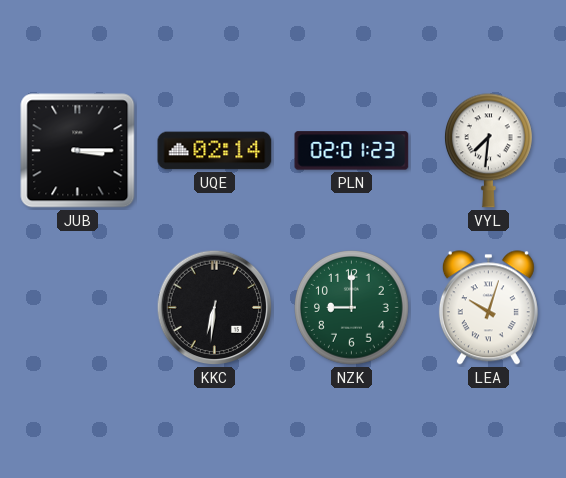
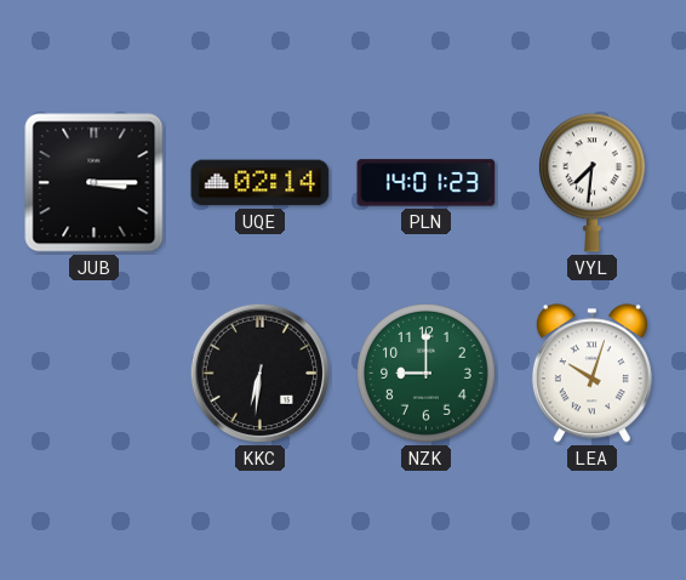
PLN: 02:01 -> 14:01 (427, 183)
